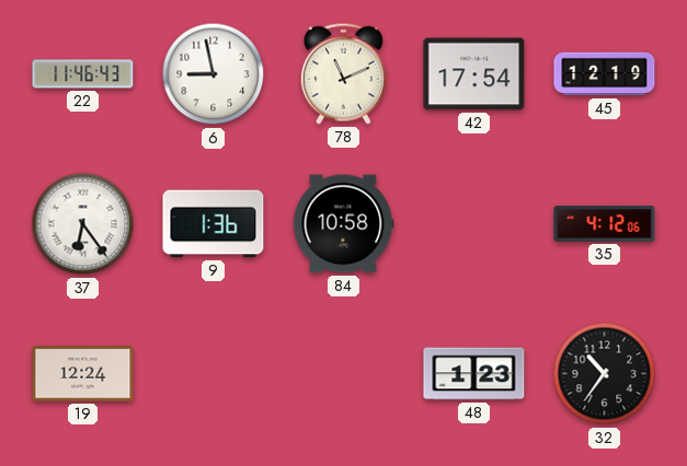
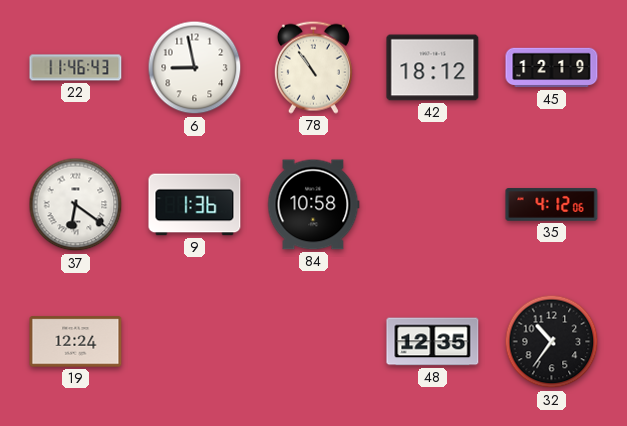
78: 11:11 -> 10:54 (313, 67)
42: 17:54 -> 18:12 (433, 68)
37: 6:24 -> 6:21 (76, 205)
48: 1:23 -> 12:35 (433, 342)
